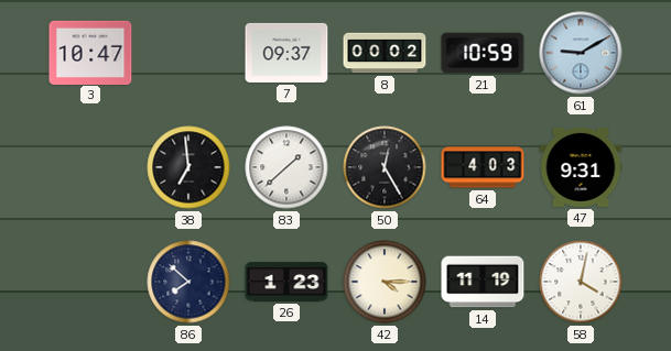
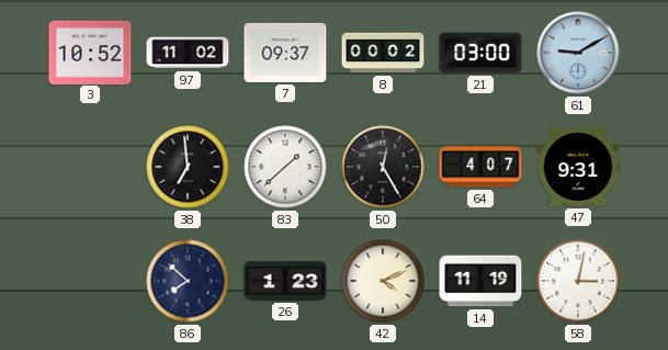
3: 10:47 -> 10:52 (90, 52)
97: none -> 11:02 (188, 53)
21: 10:59 -> 03:00 (480, 53)
64: 4:03 -> 4:07 (480, 167)
42: 4:15 -> 4:11 (383, 281)
58: 4:02 -> 3:02 (578, 281)
